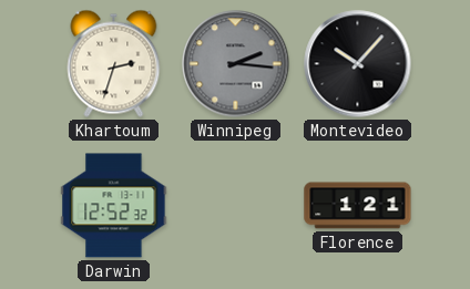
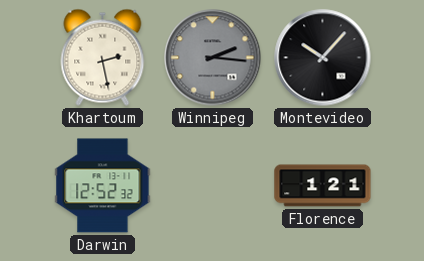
Khartoum: 2:33 -> 2:28 (103, 57)
